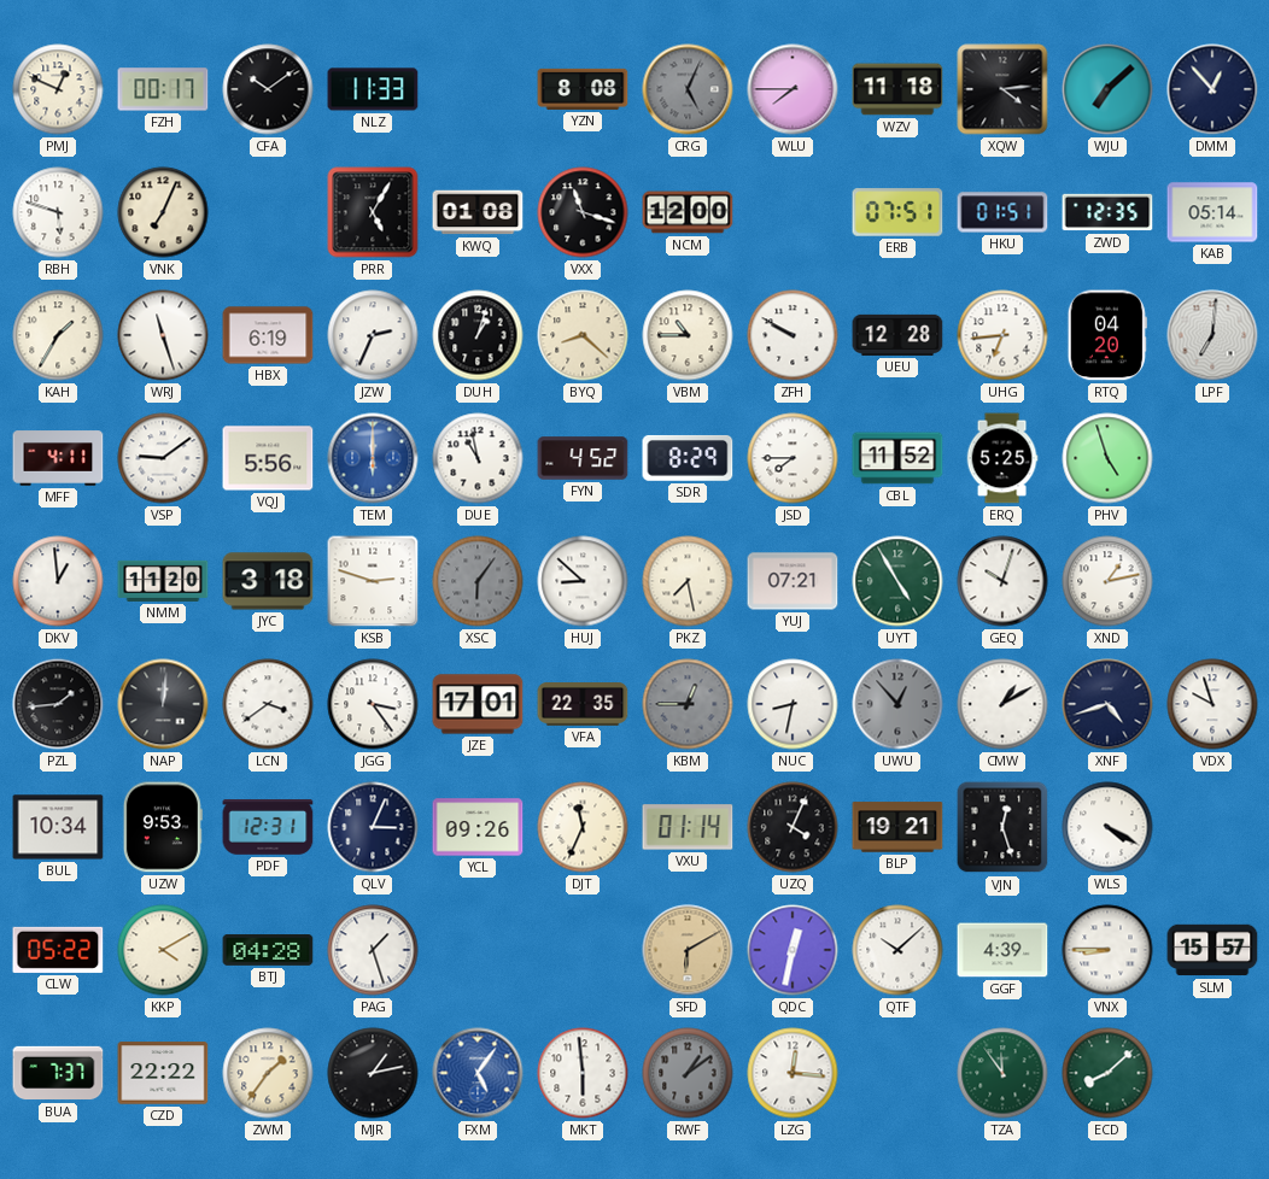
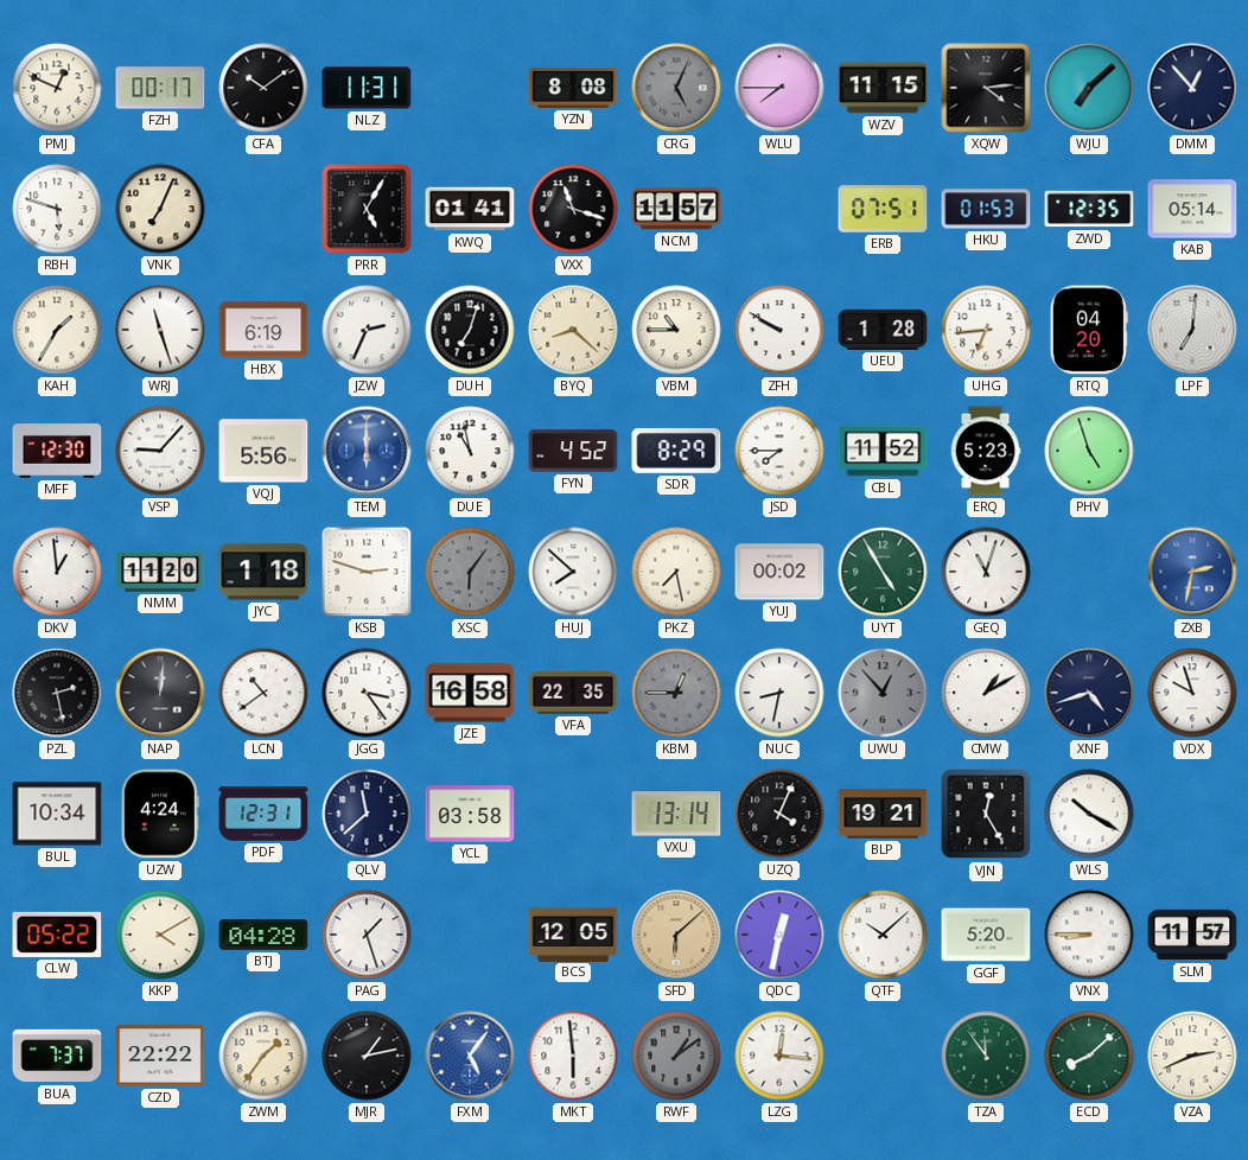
NLZ: 11:33 -> 11:31 (367, 88)
WZV: 11:18 -> 11:15 (883, 88)
KWQ: 01:08 -> 01:41 (470, 209)
NCM: 12:00 -> 11:57 (676, 209)
HKU: 01:51 -> 01:53 (986, 209)
DUH: 1:03 -> 7:03 (470, 330)
UEU: 12:28 -> 1:28 (883, 330)
MFF: 4:11 -> 12:30 (57, 451)
VSP: 9:09 -> 9:07 (160, 451)
ERQ: 5:25 -> 5:23 (986, 451)
JYC: 3:18 -> 1:18 (263, 572)
HUJ: 8:52 -> 7:52 (573, 572)
YUJ: 07:21 -> 00:02 (779, 572)
GEQ: 10:03 -> 11:03 (986, 572)
XND: 1:13 -> none (1107, 581)
ZXB: none -> 2:32 (1192, 572)
PZL: 1:44 -> 2:28 (57, 693)
LCN: 3:39 -> 10:39 (263, 693)
JZE: 17:01 -> 16:58 (470, 693)
UZW: 9:53 -> 4:24 (160, 814)
QLV: 3:04 -> 11:38 (367, 814)
YCL: 09:26 -> 03:58 (470, 814)
DJT: 11:34 -> none (583, 827)
VXU: 01:14 -> 13:14 (676, 814)
VJN: 12:27 -> 12:25 (986, 814)
WLS: 4:20 -> 10:20 (1089, 814)
BCS: none -> 12:05 (573, 933)
SFD: 6:10 -> 6:08 (676, 935)
GGF: 4:39 -> 5:20 (986, 935)
SLM: 15:57 -> 11:57 (1192, 935)
VZA: none -> 2:41 (1192, 1056)
